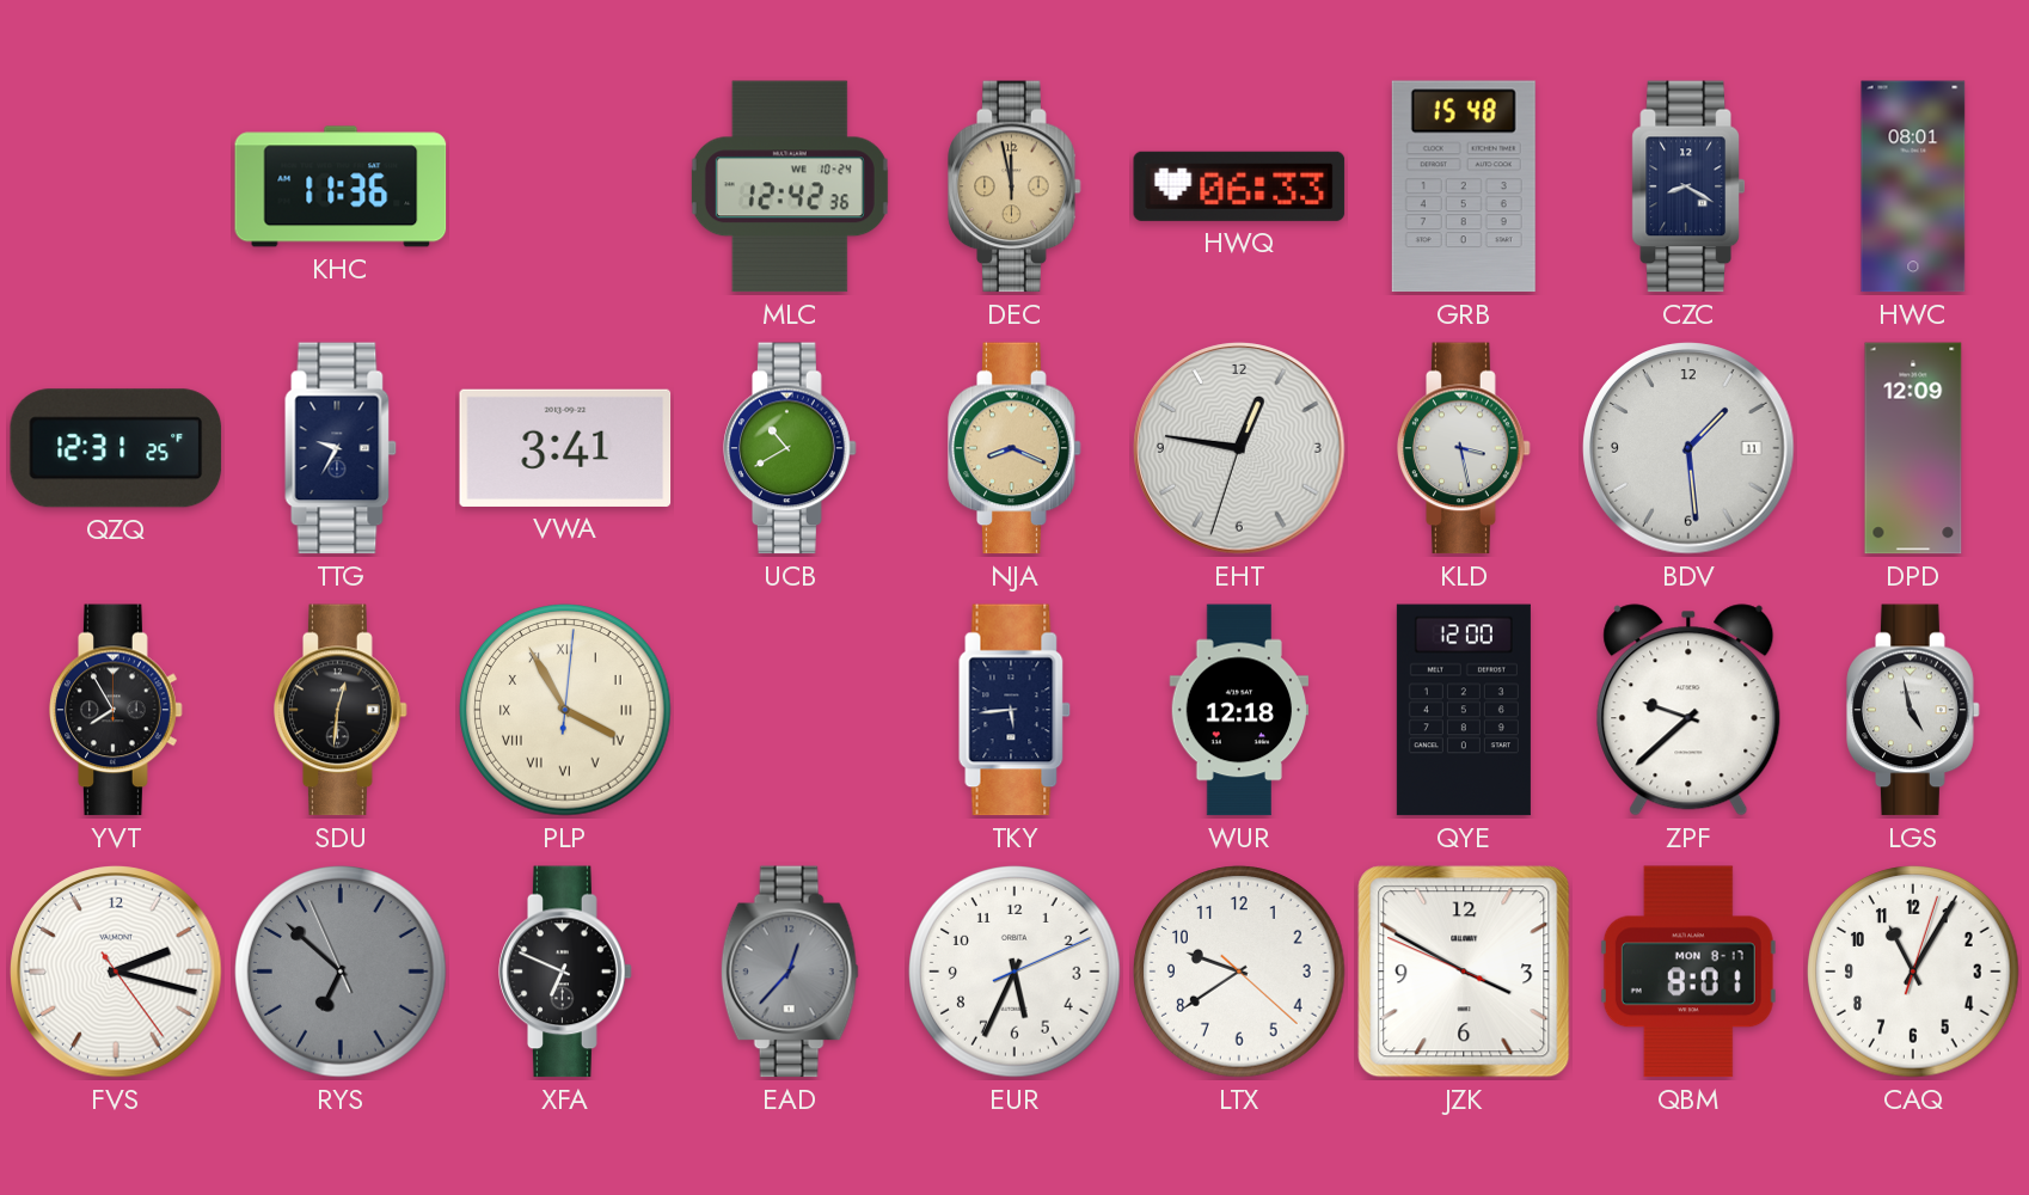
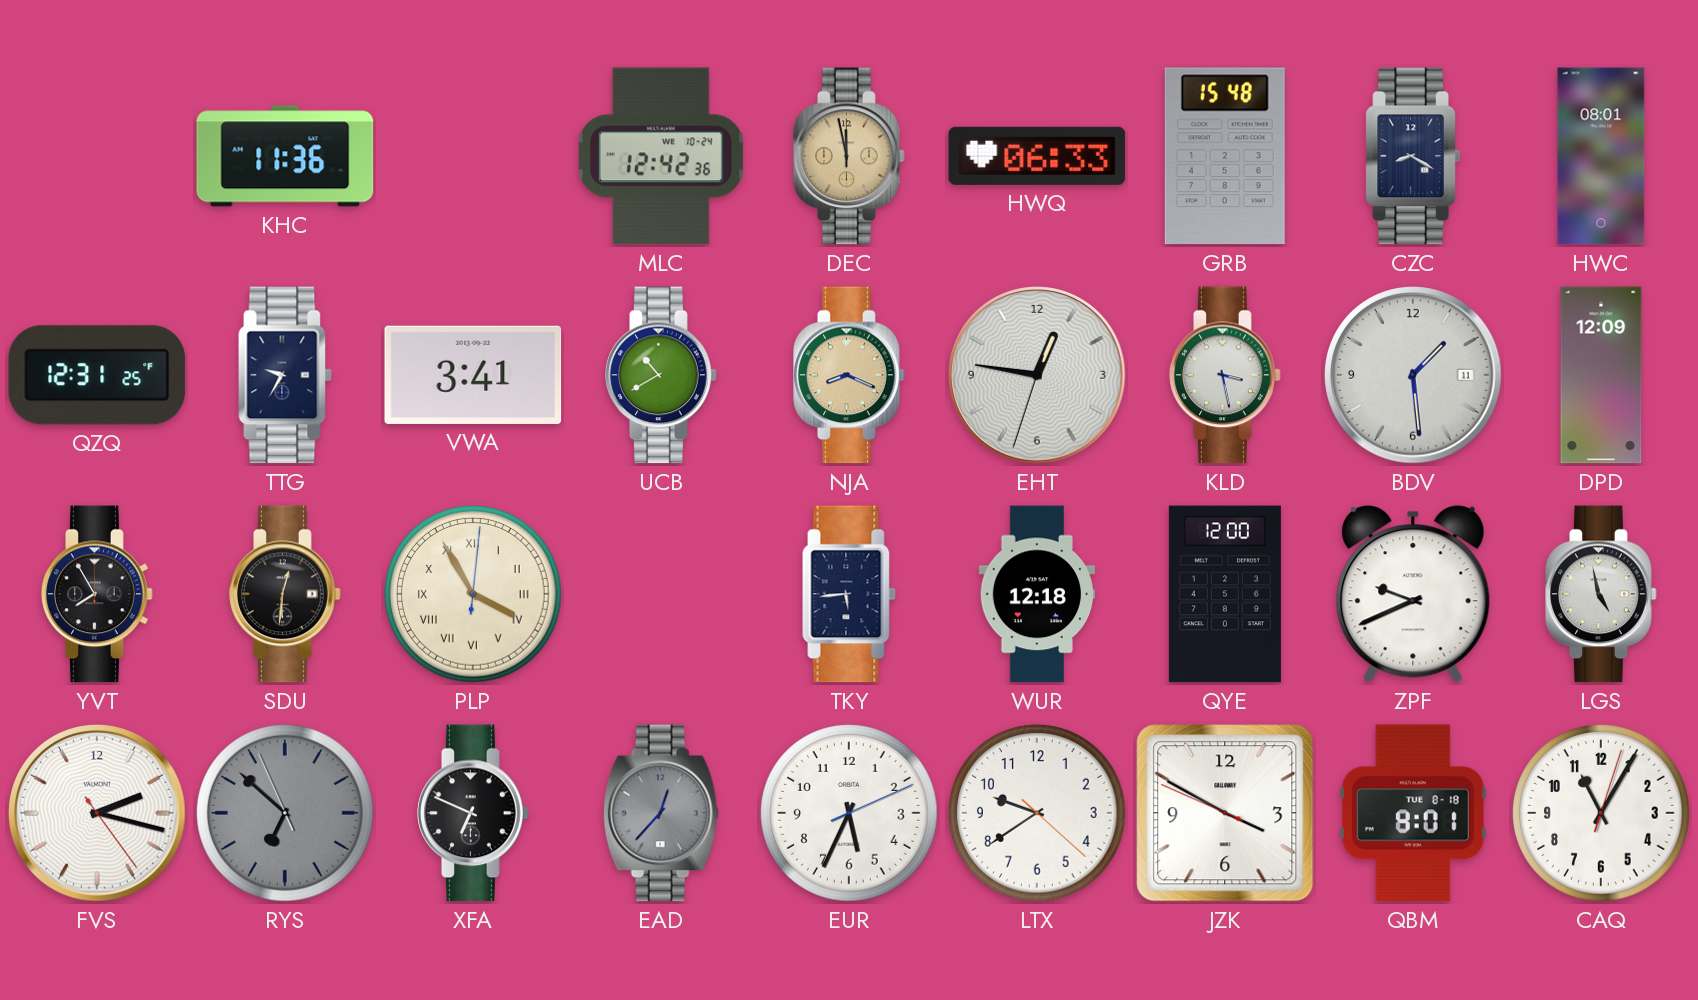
ZPF: 9:38 -> 9:41 (1413, 594)
QBM date: MON 8-17 -> TUE 8-18 (1413, 813)
